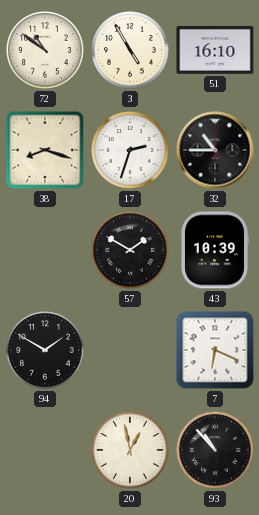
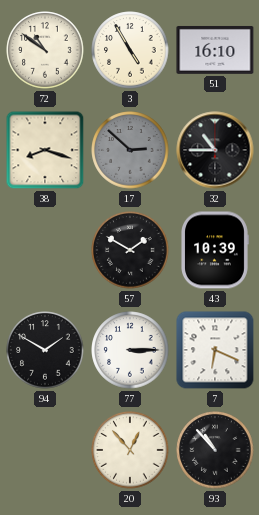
17: 2:33 -> 2:52 (130, 150)
17 dial: white -> grey (130, 150)
77: none -> 3:15 (130, 350)
20: 12:58 -> 12:53 (130, 450)
